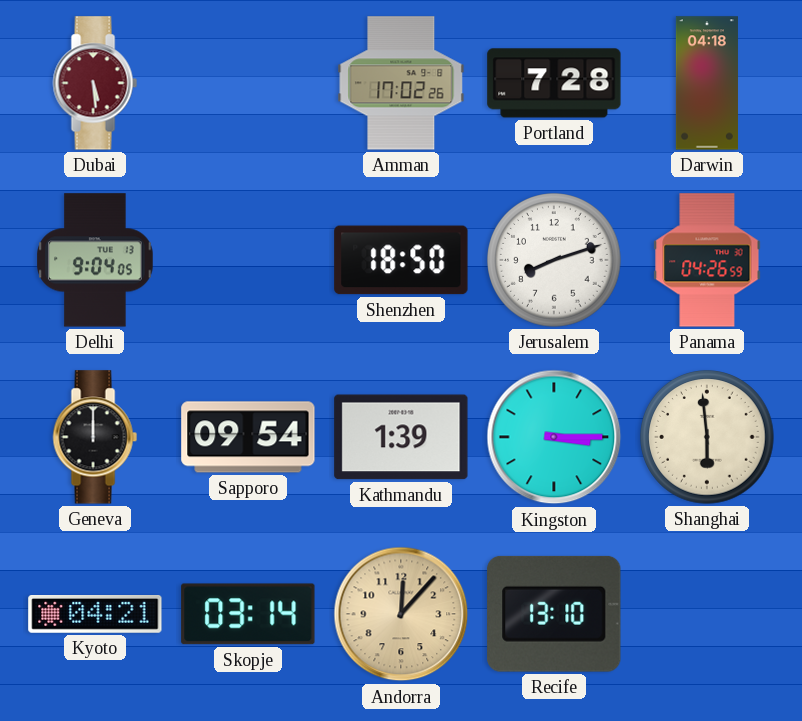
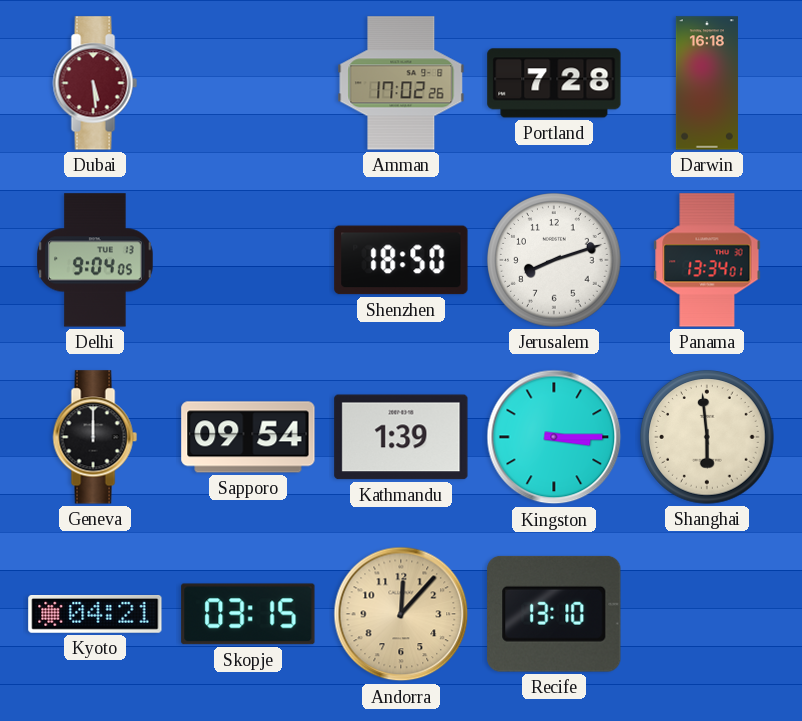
Darwin: 04:18 -> 16:18 (707, 83)
Panama: 04:26 -> 13:34 (707, 260)
Skopje: 03:14 -> 03:15 (248, 614)
